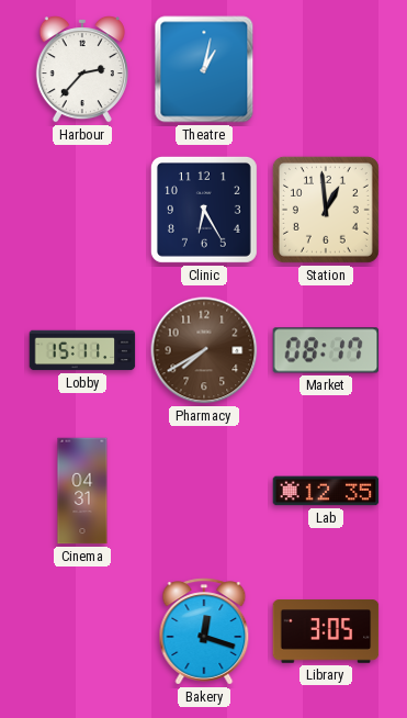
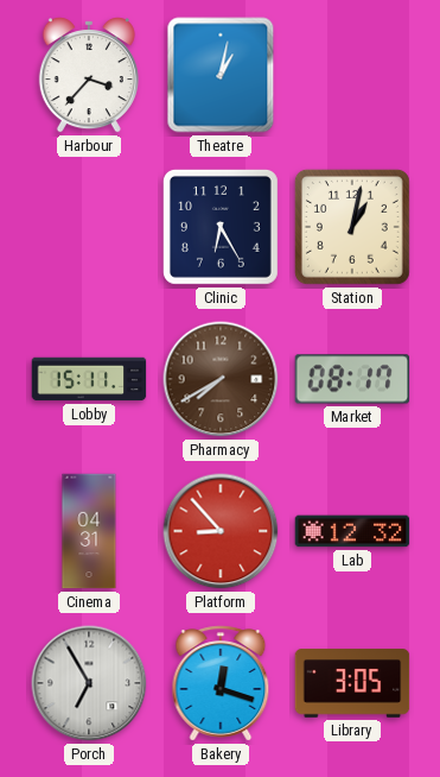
Harbour: 2:37 -> 3:37 (89, 76)
Station: 12:59 -> 1:02 (352, 227)
Platform: none -> 8:53 (221, 531)
Lab: 12:35 -> 12:32 (352, 531)
Porch: none -> 6:55 (89, 683)
